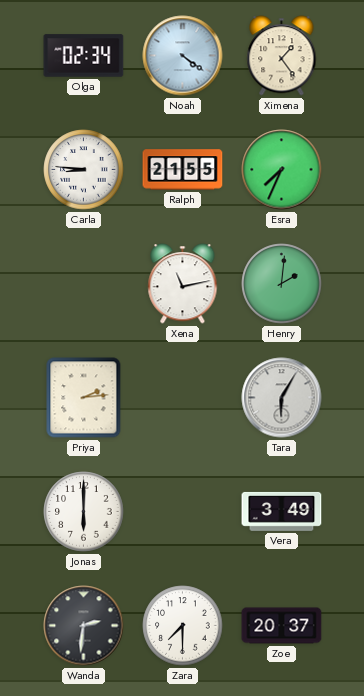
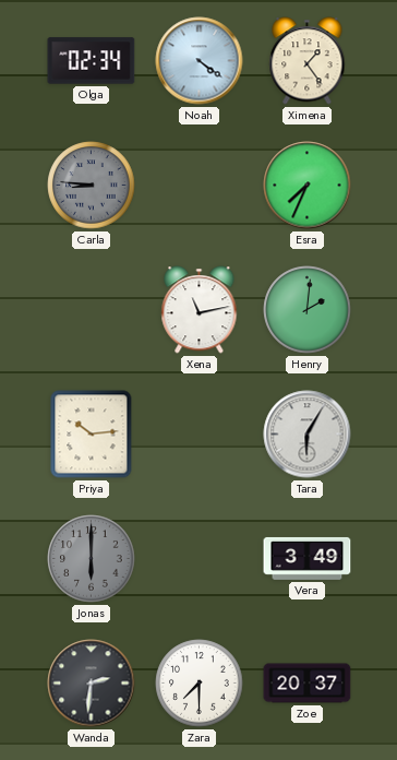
Carla dial: white -> grey (92, 186)
Ralph: 21:55 -> none (183, 170)
Priya: 2:14 -> 10:14 (92, 435)
Jonas dial: white -> grey (92, 559)
